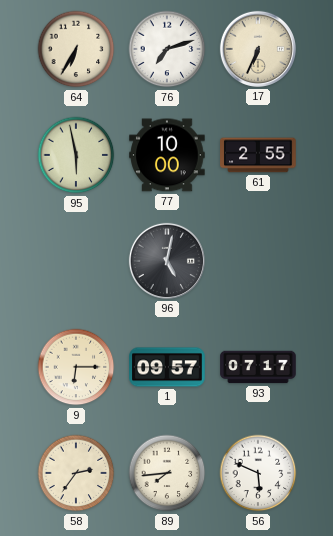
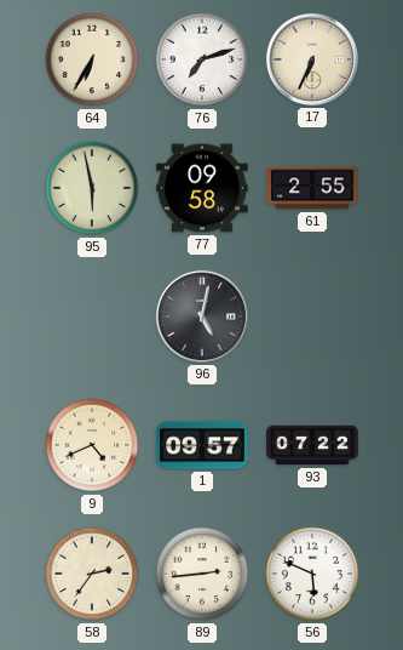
77: 10:00 -> 09:58 (202, 188)
9: 6:15 -> 4:41 (92, 445)
93: 07:17 -> 07:22 (312, 445)
89: 7:44 -> 2:44 (202, 574)
